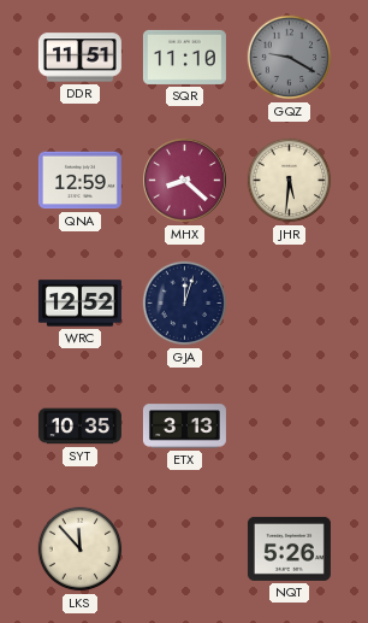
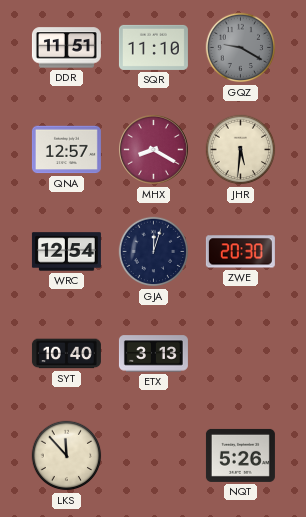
QNA: 12:59 -> 12:57 (66, 150)
MHX: 8:22 -> 8:20 (154, 150)
WRC: 12:52 -> 12:54 (66, 252)
ZWE: none -> 20:30 (240, 252)
SYT: 10:35 -> 10:40 (66, 354)
